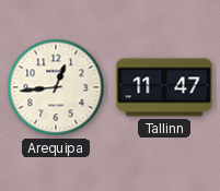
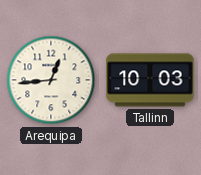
Tallinn: 11:47 -> 10:03 (150, 80)
